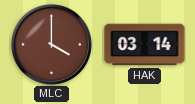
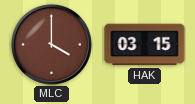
HAK: 03:14 -> 03:15 (145, 45)
